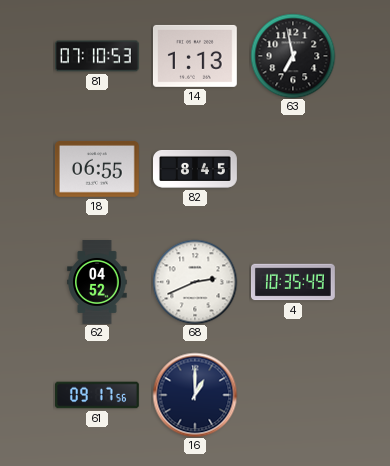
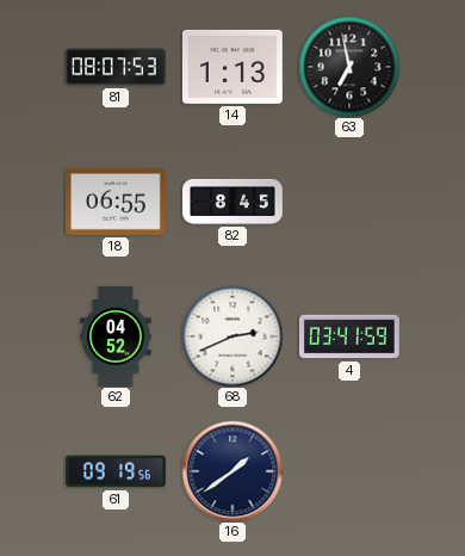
81: 07:10 -> 08:07 (116, 67)
4: 10:35 -> 03:41 (351, 336)
61: 09:17 -> 09:19 (117, 471)
16: 1:00 -> 1:39 (232, 471)
